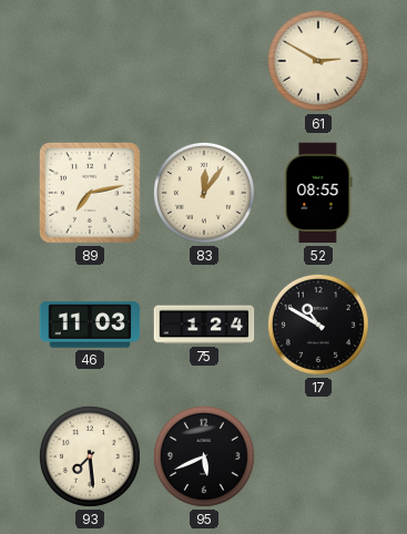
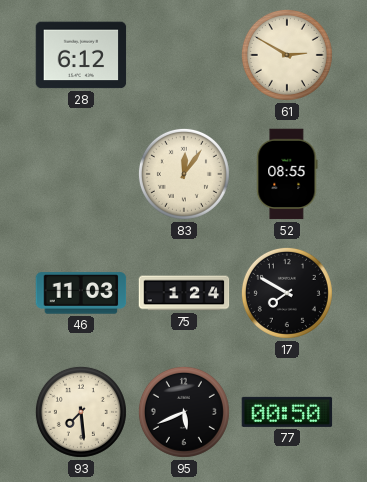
28: none -> 6:12 (81, 55)
89: 7:13 -> none (90, 193)
17: 10:50 -> 7:50 (287, 293)
77: none -> 00:50 (287, 412)
